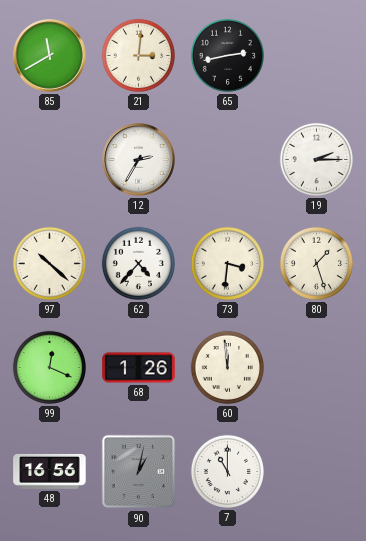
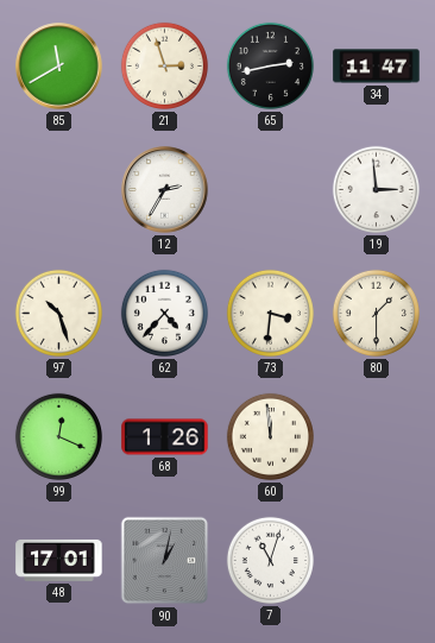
21: 3:01 -> 2:57 (164, 65)
34: none -> 11:47 (377, 67)
19: 2:15 -> 2:59 (376, 189)
97: 10:22 -> 10:27 (58, 313)
80: 1:27 -> 1:30 (376, 313)
48: 16:56 -> 17:01 (59, 560)
7: 11:00 -> 11:03 (270, 560)
